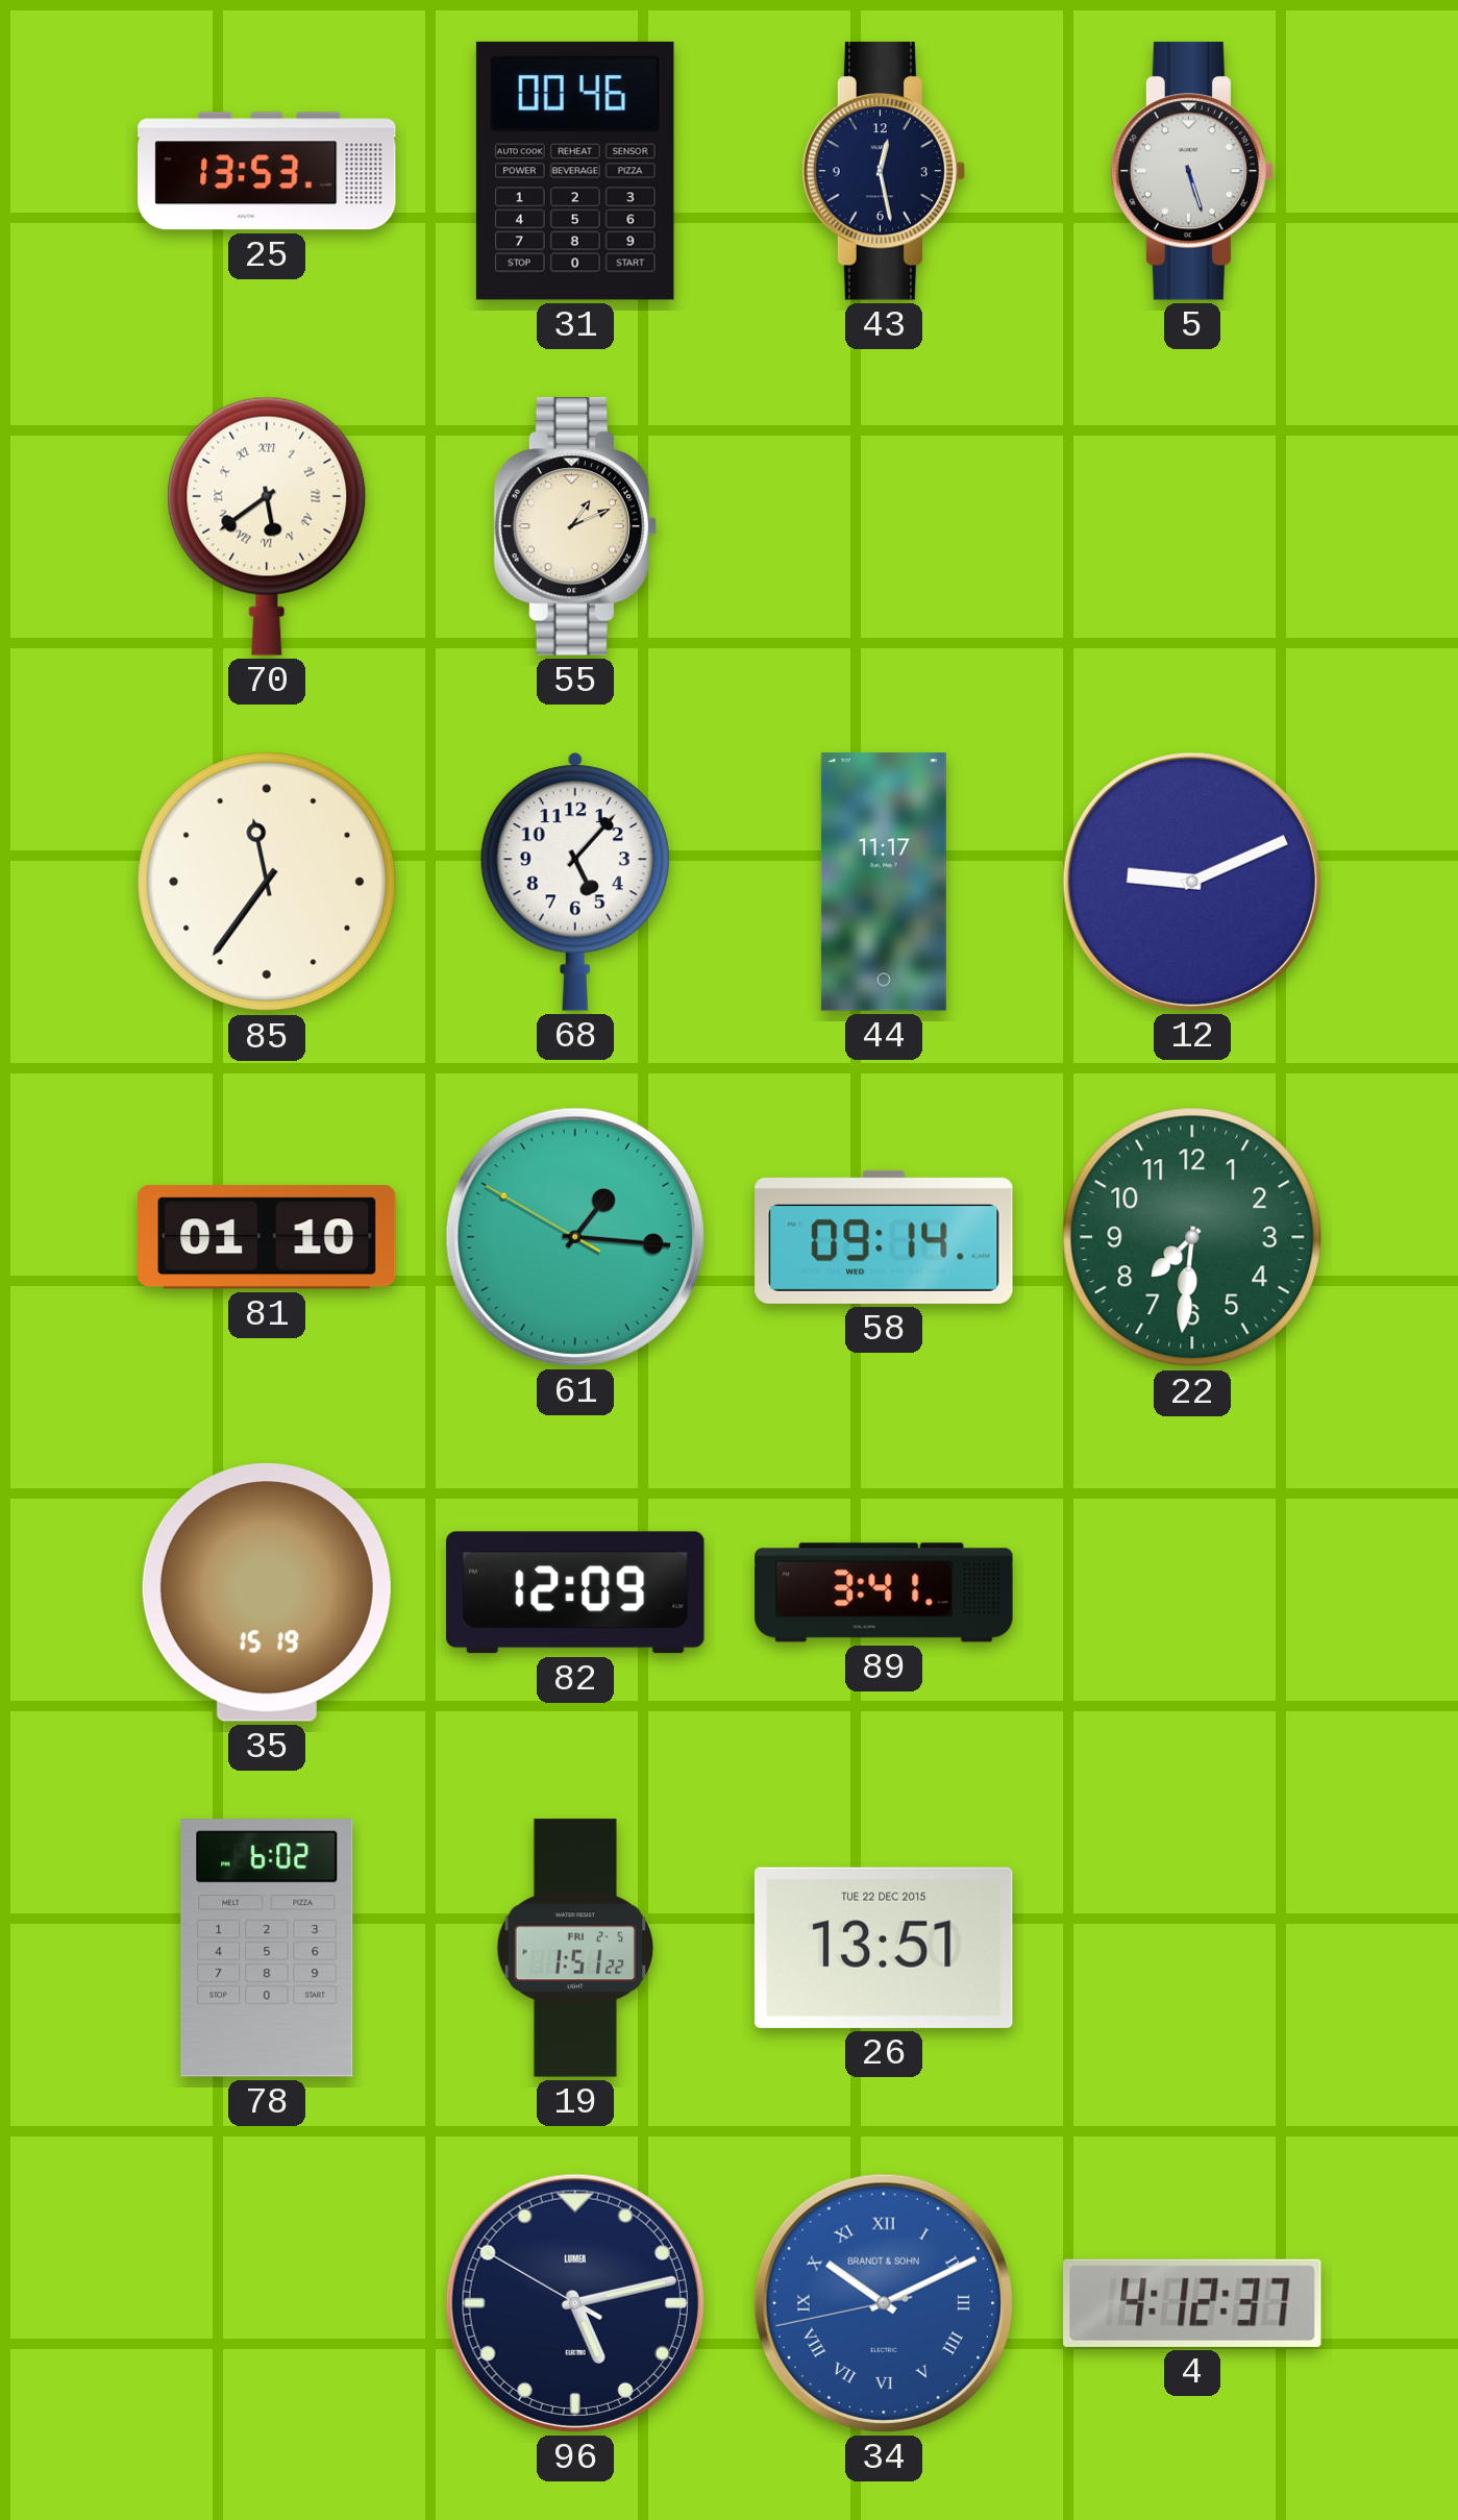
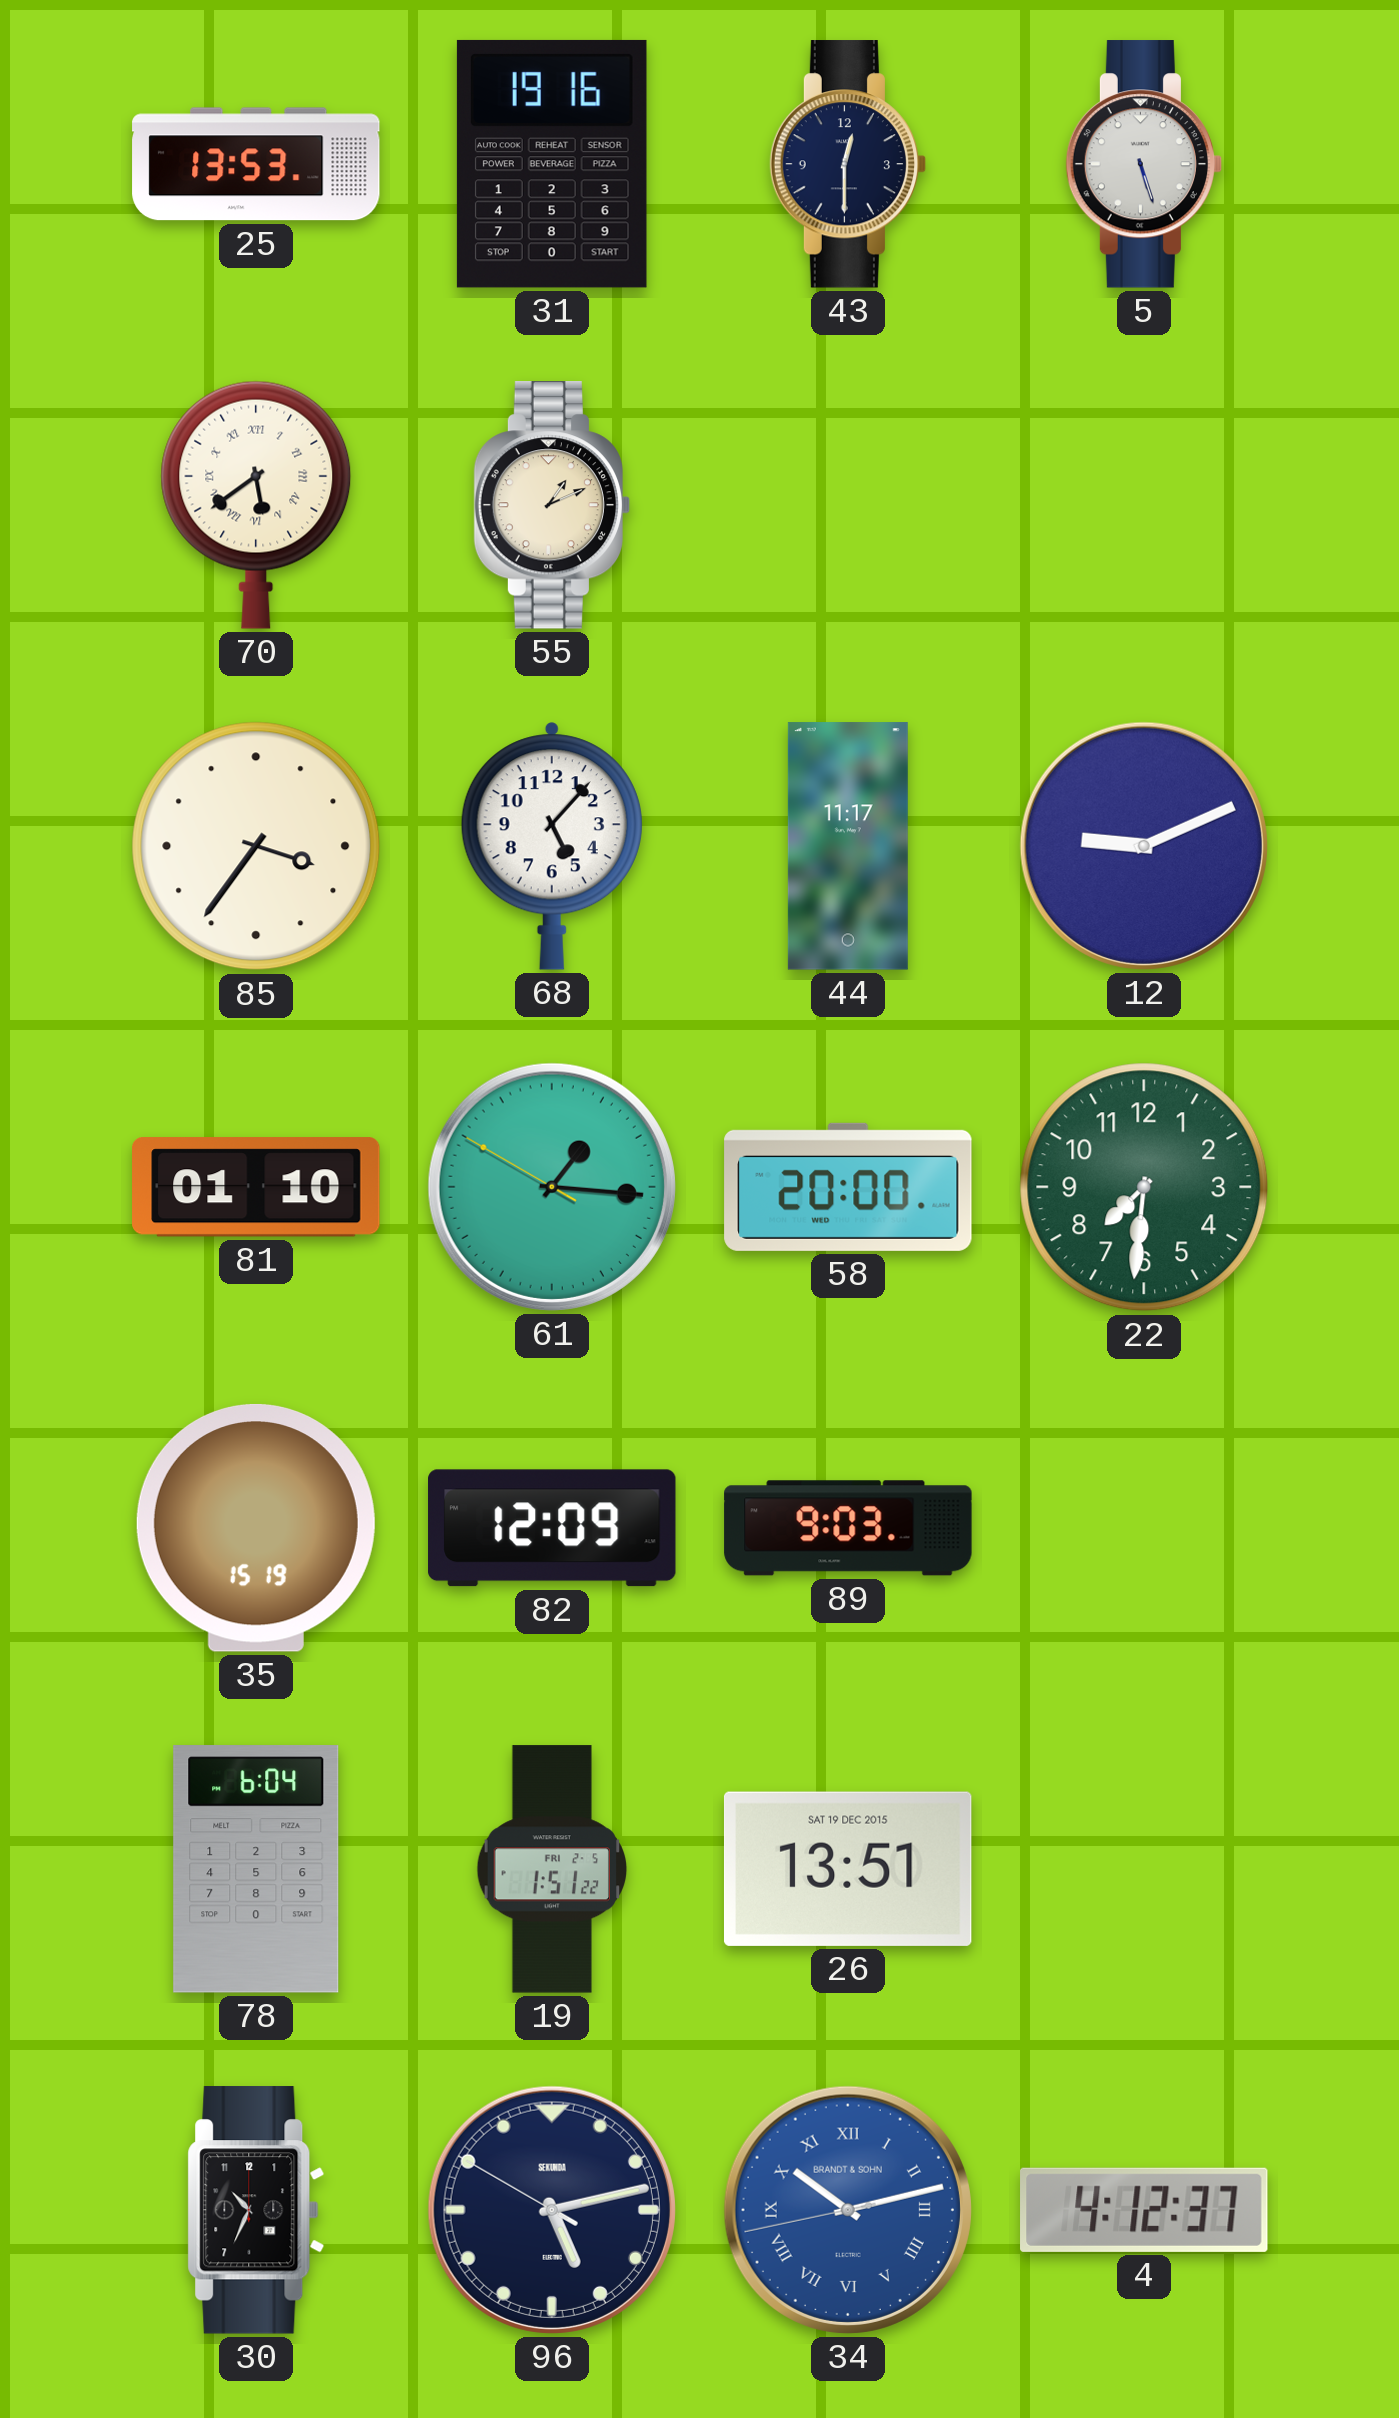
31: 00:46 -> 19:16 (552, 164)
43: 12:28 -> 12:30 (848, 164)
85: 11:36 -> 3:36 (256, 846)
58: 09:14 -> 20:00 (848, 1187)
89: 3:41 -> 9:03 (848, 1528)
78: 6:02 -> 6:04 (256, 1869)
26 date: TUE 22 DEC 2015 -> SAT 19 DEC 2015 (848, 1869)
30: none -> 10:34 (256, 2210)
96 brand: LUMEA -> SEKUNDA (552, 2210)
34: 10:10 -> 10:12 (848, 2210)
